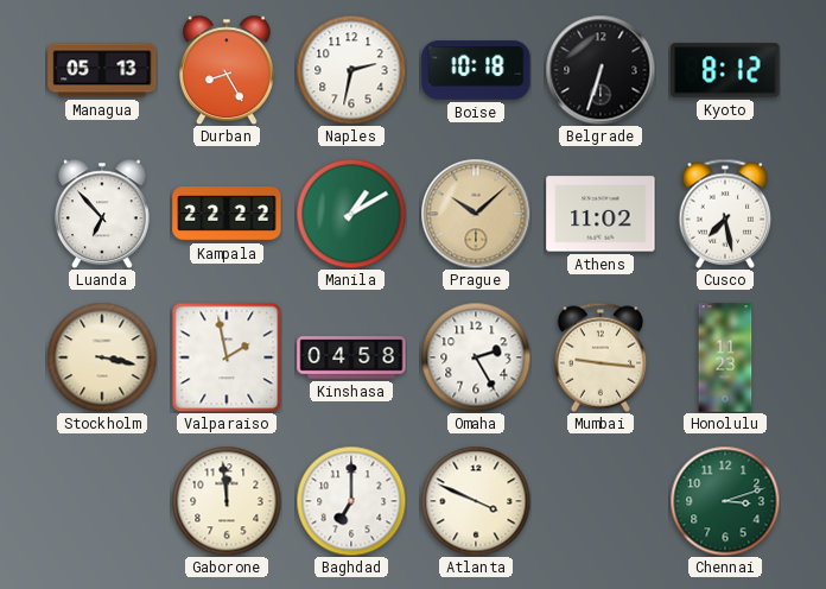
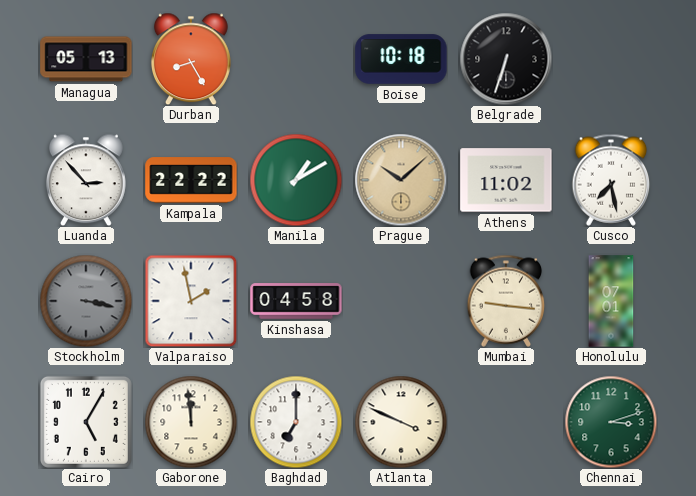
Naples: 2:32 -> none (351, 70)
Kyoto: 8:12 -> none (725, 70)
Luanda: 6:53 -> 2:53 (86, 180)
Stockholm dial: cream -> grey (86, 301)
Omaha: 2:25 -> none (476, 357)
Honolulu: 11:23 -> 07:01 (611, 301)
Cairo: none -> 5:05 (86, 422)
